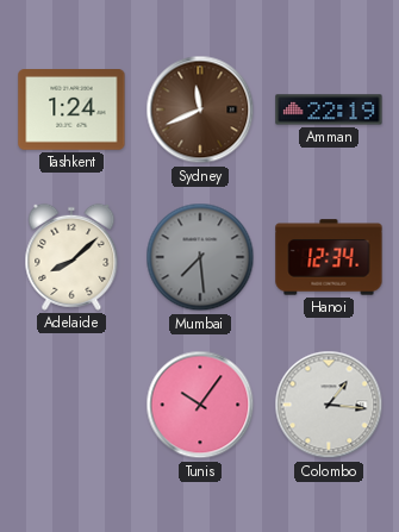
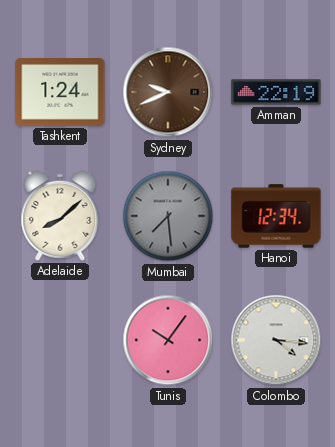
Sydney: 11:41 -> 9:41 (168, 92)
Colombo: 1:16 -> 4:16 (276, 340)
